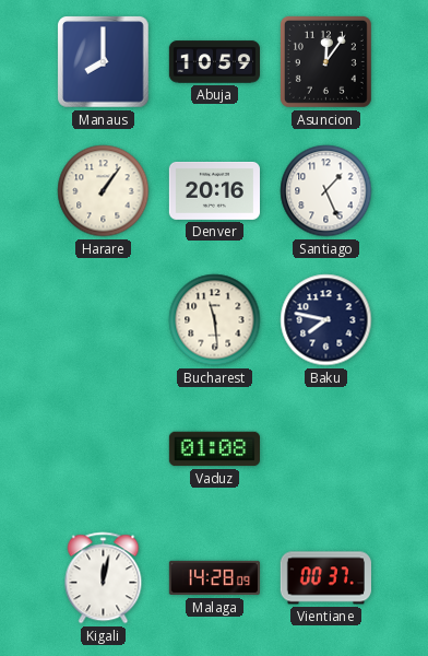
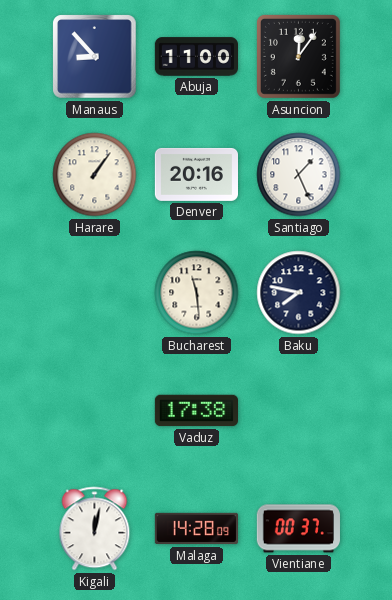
Manaus: 8:00 -> 8:53 (95, 57)
Abuja: 10:59 -> 11:00 (196, 57)
Vaduz: 01:08 -> 17:38 (196, 411)
